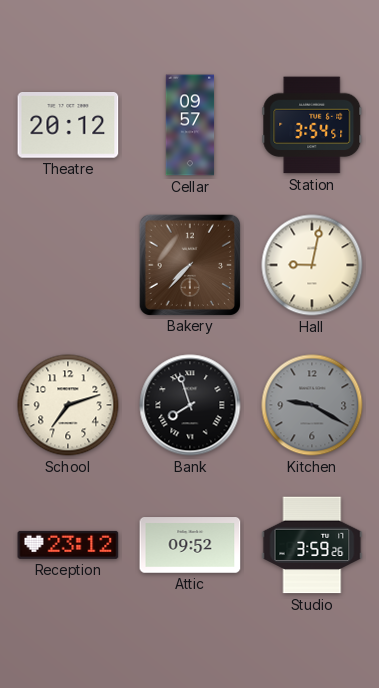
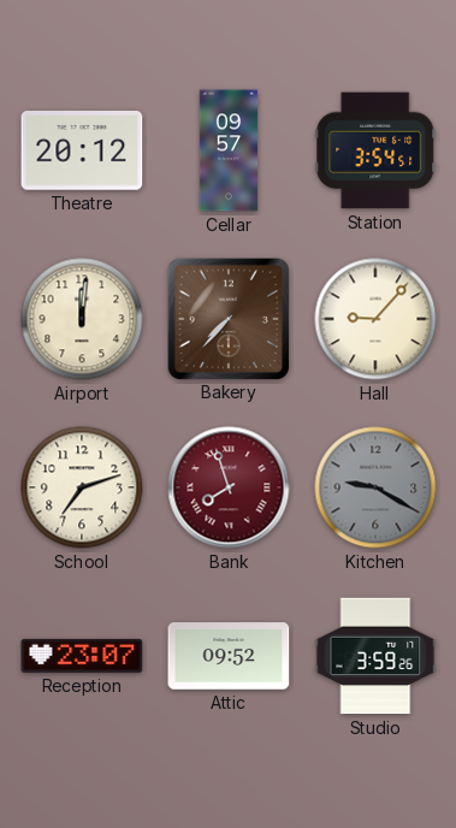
Airport: none -> 12:01 (82, 319)
Hall: 9:02 -> 9:07 (375, 319)
Bank dial: black -> burgundy (229, 487)
Reception: 23:12 -> 23:07 (82, 656)
